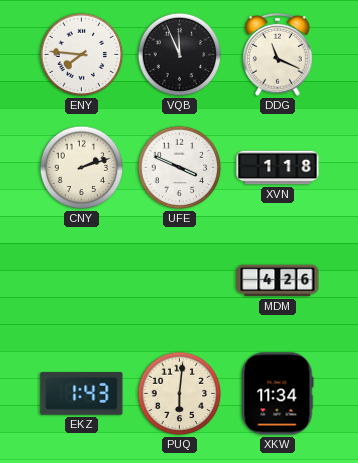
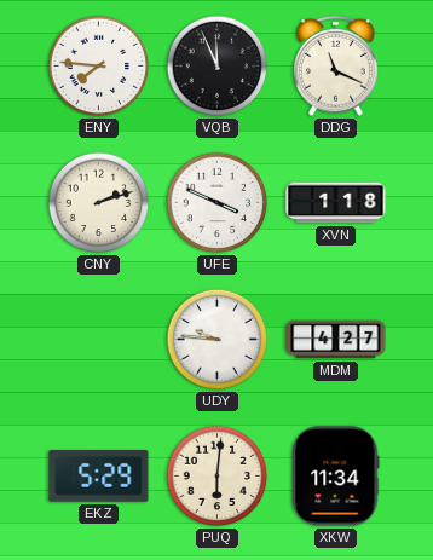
UDY: none -> 9:46 (218, 340)
MDM: 4:26 -> 4:27 (336, 340)
EKZ: 1:43 -> 5:29 (99, 477)
